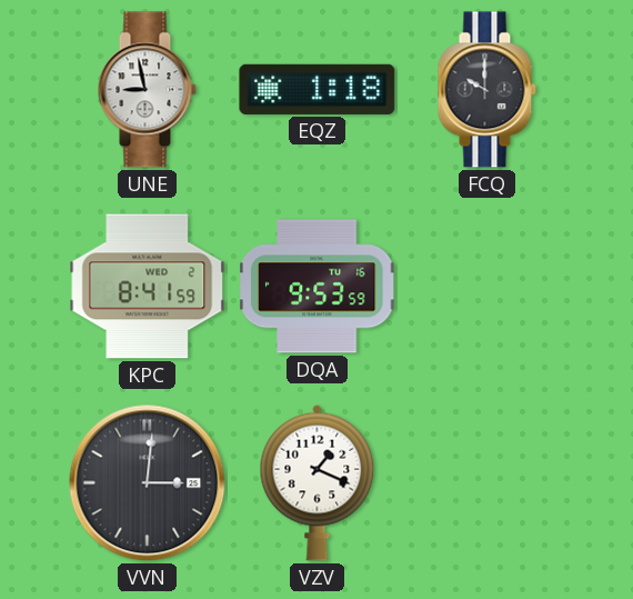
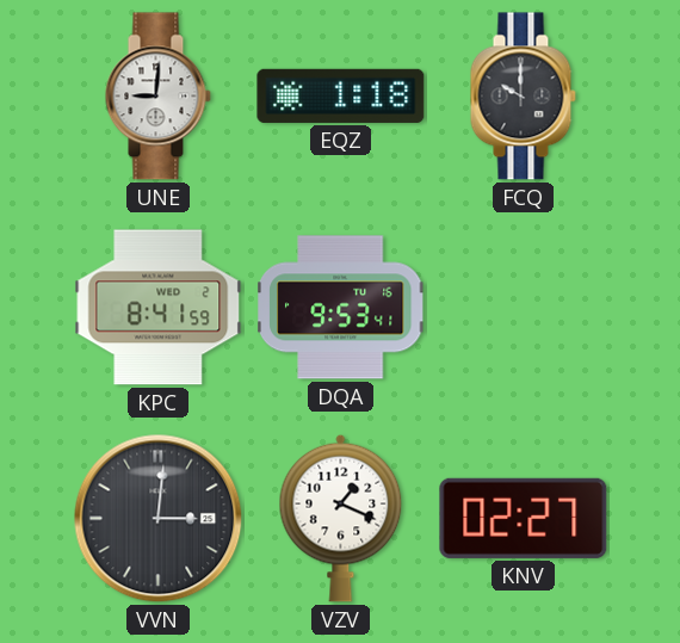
UNE: 8:58 -> 9:01 (157, 97)
DQA: 9:53:59 -> 9:53:41 (340, 308)
KNV: none -> 02:27 (524, 518)
